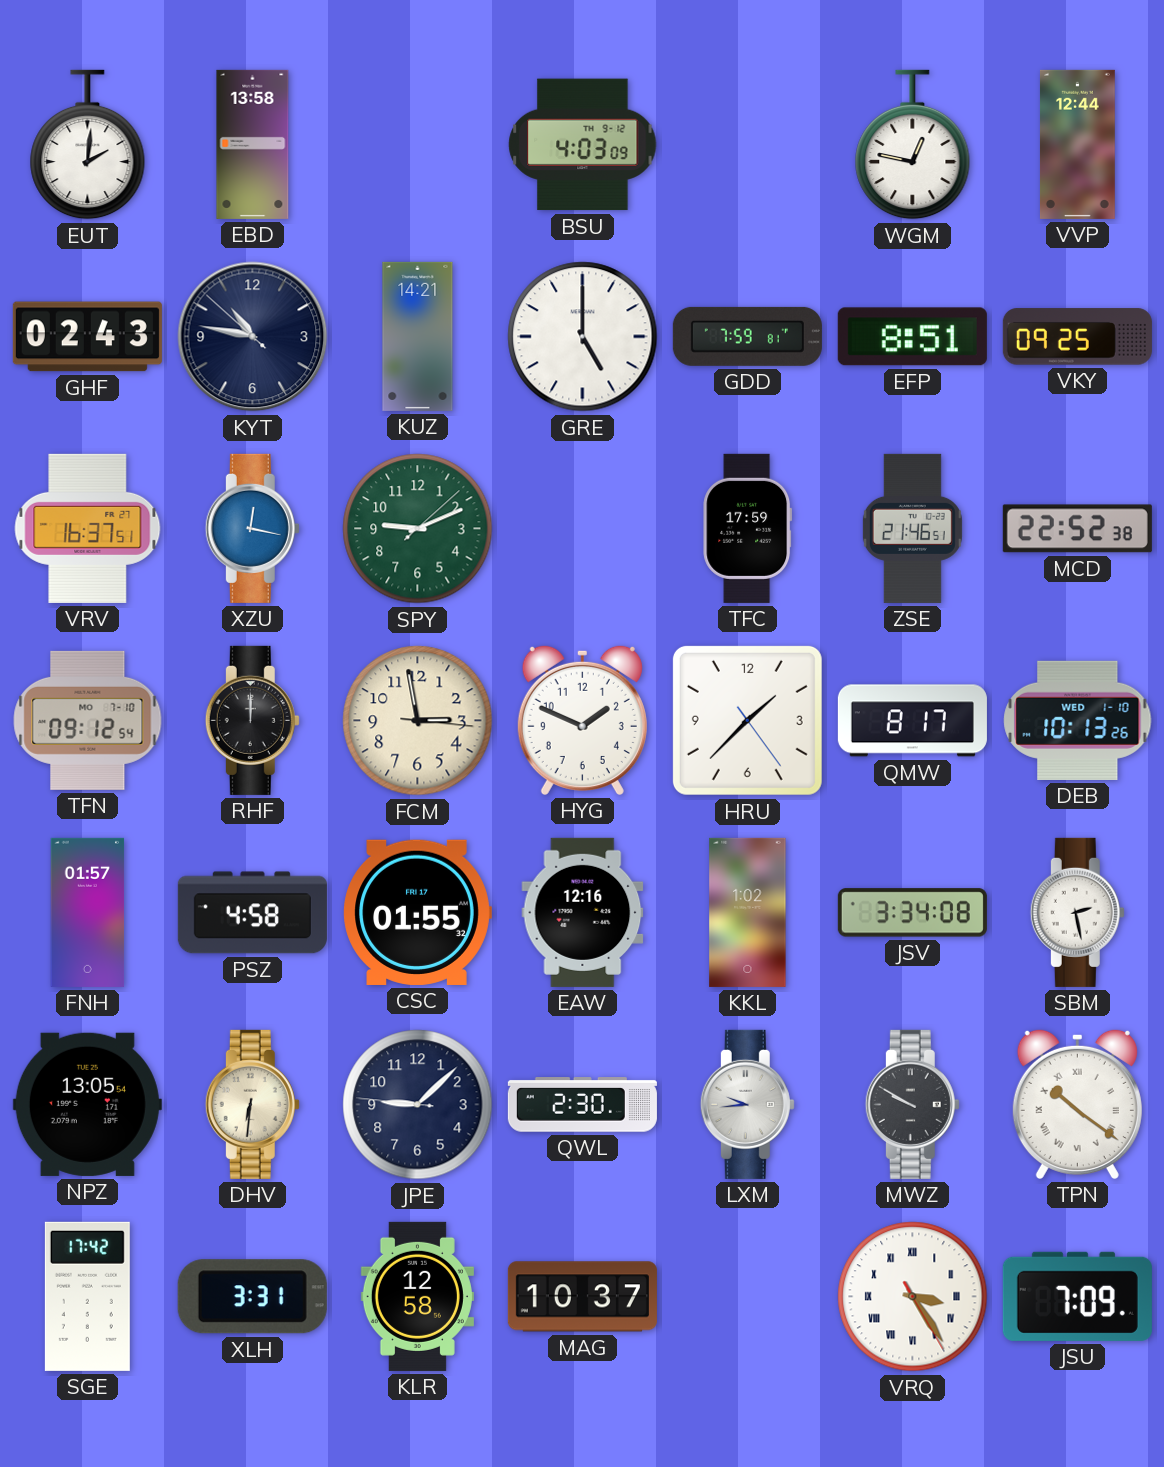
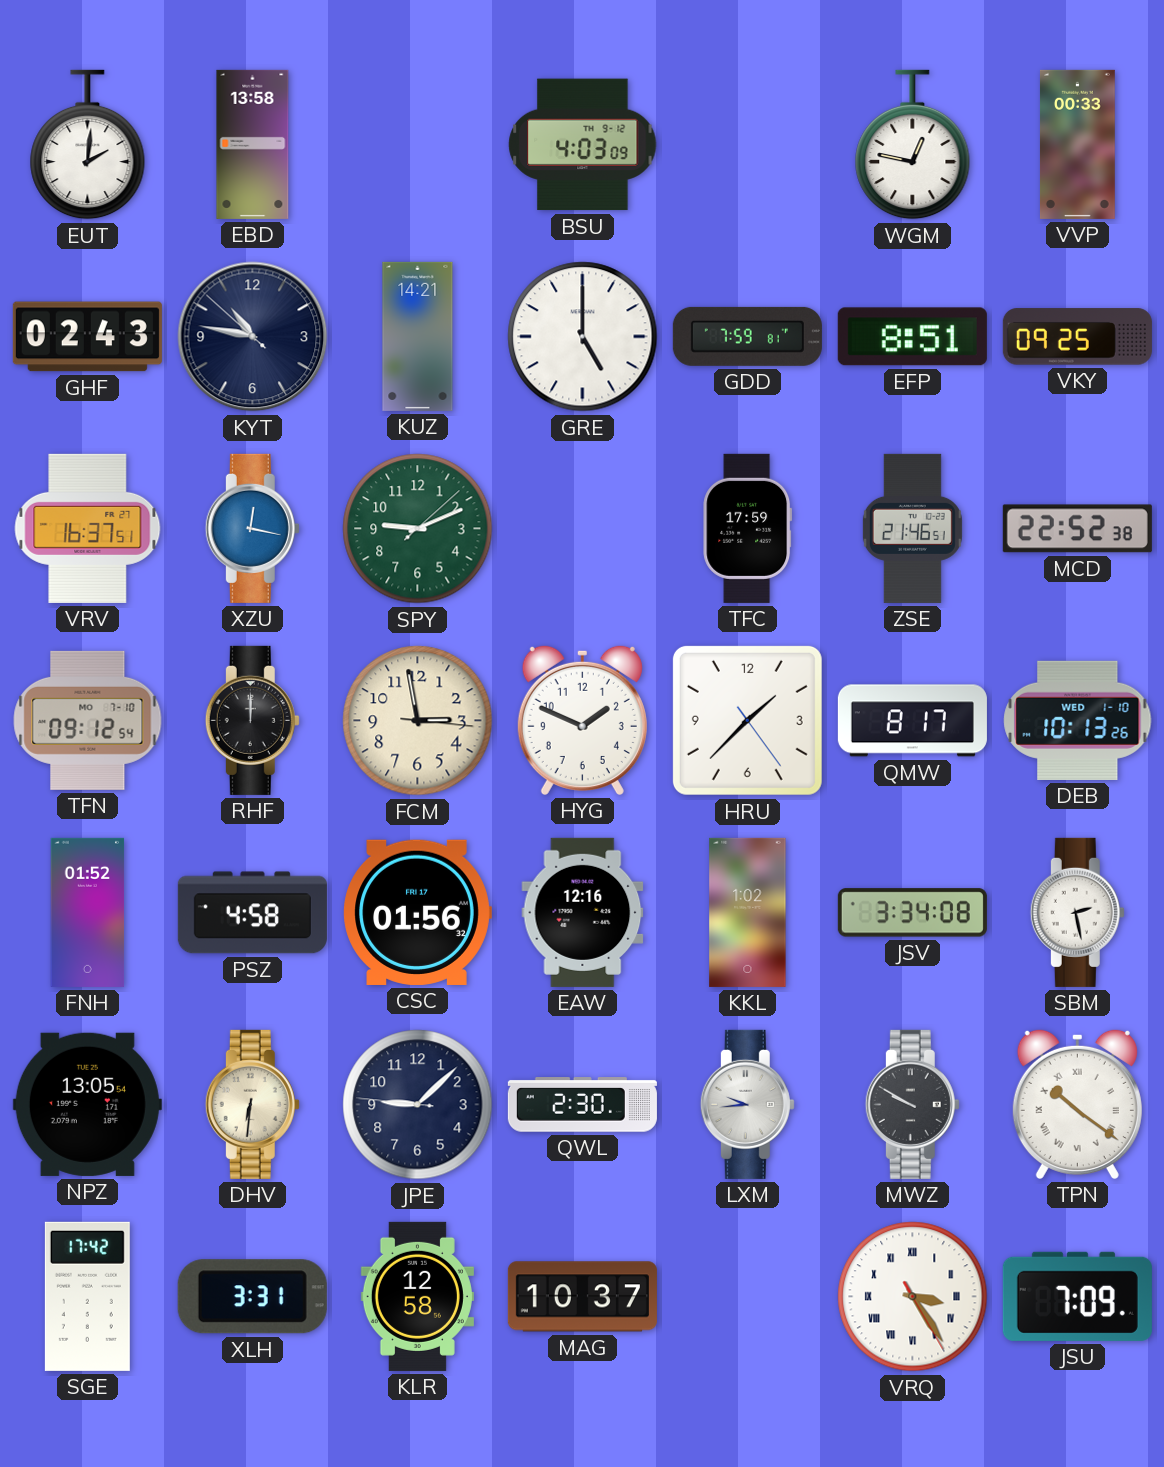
VVP: 12:44 -> 00:33 (1078, 144)
FNH: 01:57 -> 01:52 (88, 912)
CSC: 01:55 -> 01:56 (417, 912)
